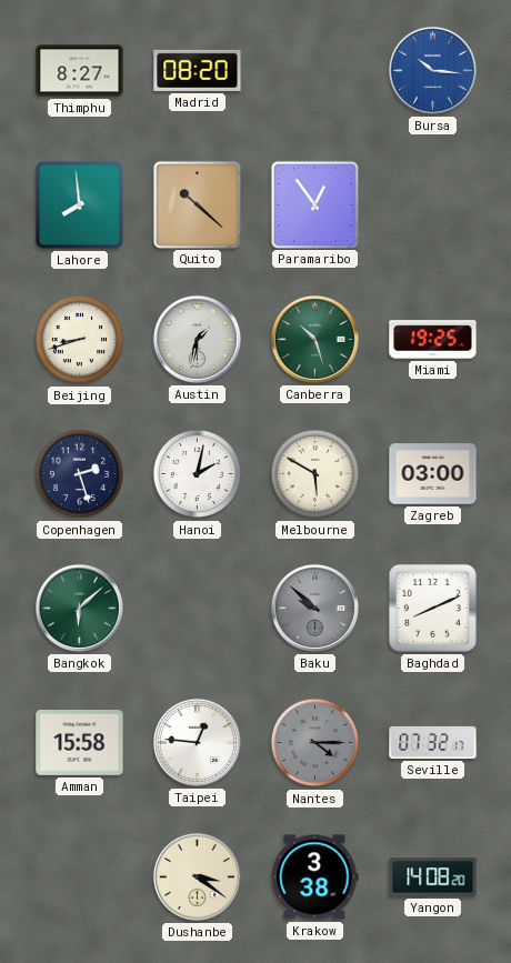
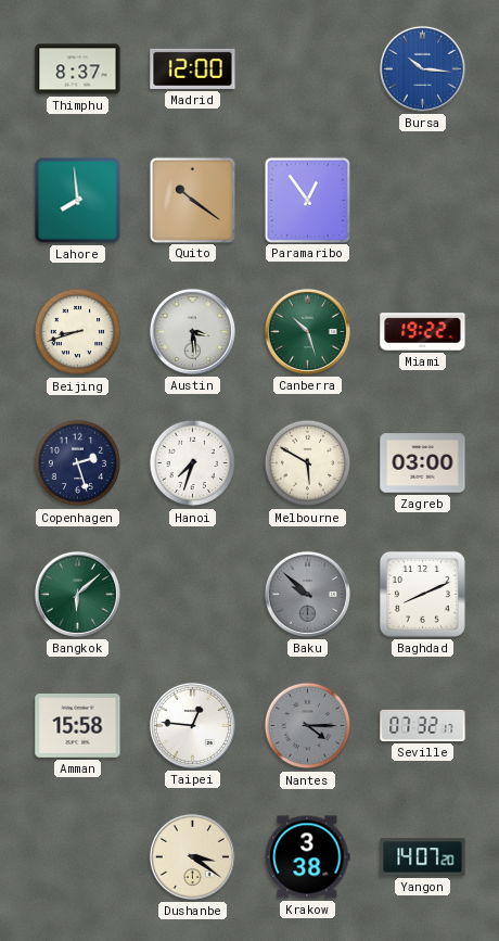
Thimphu: 8:27 -> 8:37 (78, 69)
Madrid: 08:20 -> 12:00 (193, 68)
Quito: 10:22 -> 10:21 (192, 200)
Austin: 1:32 -> 3:29 (192, 331)
Miami: 19:25 -> 19:22 (423, 332)
Hanoi: 2:02 -> 7:33 (193, 463)
Yangon: 14:08 -> 14:07 (423, 857)
